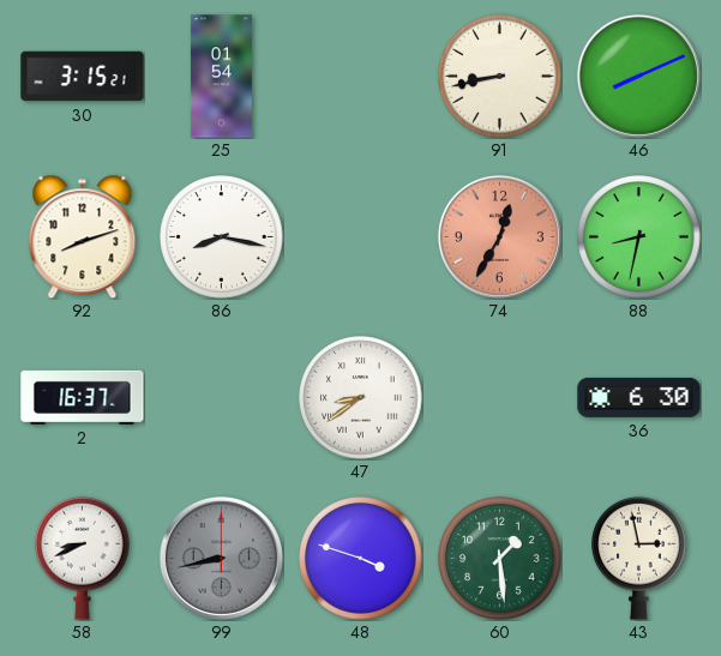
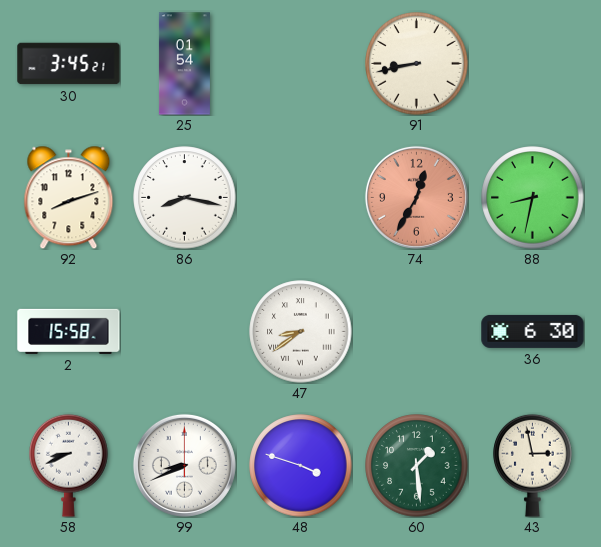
30: 3:15 -> 3:45 (69, 64)
46: 8:11 -> none (638, 76)
2: 16:37 -> 15:58 (69, 331)
99: 8:43 -> 8:41 (184, 465)
99 dial: grey -> white (184, 465)
